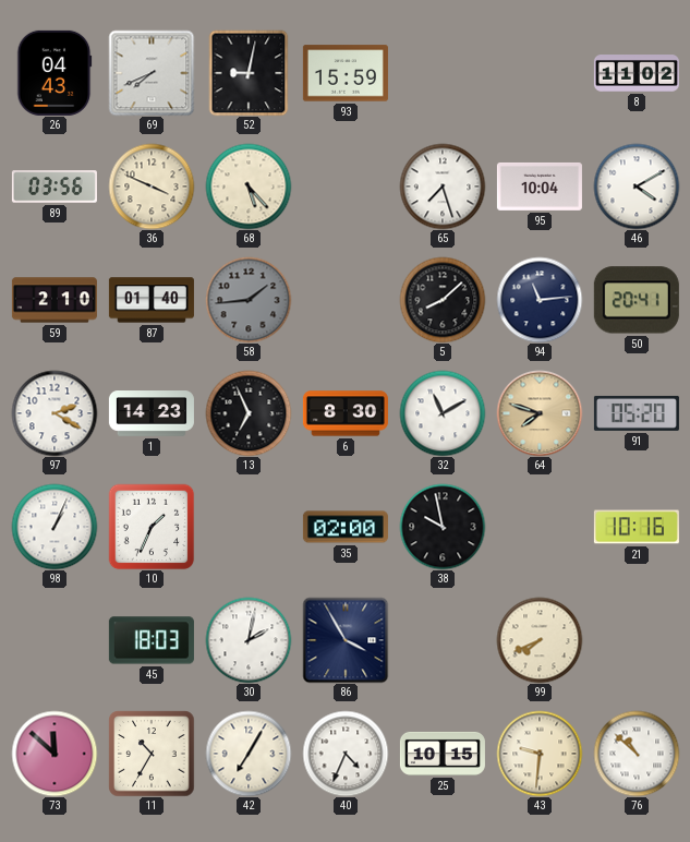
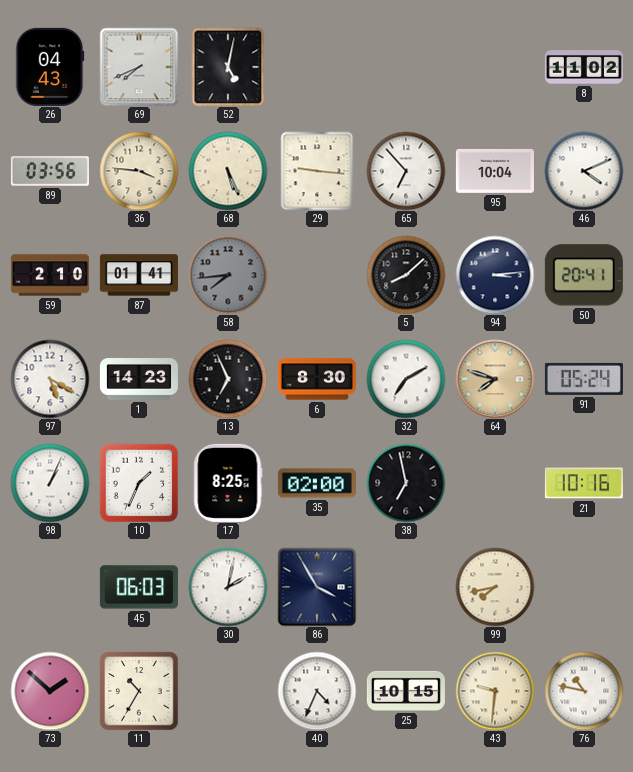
52: 9:02 -> 5:02 (228, 67)
93: 15:59 -> none (346, 73)
36: 3:49 -> 3:46 (139, 171)
68: 5:23 -> 5:26 (228, 171)
29: none -> 9:16 (317, 171)
65: 7:27 -> 6:53 (406, 171)
46: 4:10 -> 4:11 (584, 171)
87: 01:40 -> 01:41 (139, 275)
58: 1:44 -> 7:44 (228, 275)
94: 11:14 -> 3:14 (495, 275)
97: 2:20 -> 5:20 (50, 379)
32: 11:10 -> 7:10 (406, 379)
91: 05:20 -> 05:24 (584, 379)
17: none -> 8:25 (228, 483)
38: 9:58 -> 6:58 (406, 483)
45: 18:03 -> 06:03 (139, 587)
99: 7:41 -> 7:43 (495, 587)
73: 11:52 -> 1:52 (50, 691)
42: 7:05 -> none (249, 754)
76: 10:52 -> 10:47 (584, 691)
